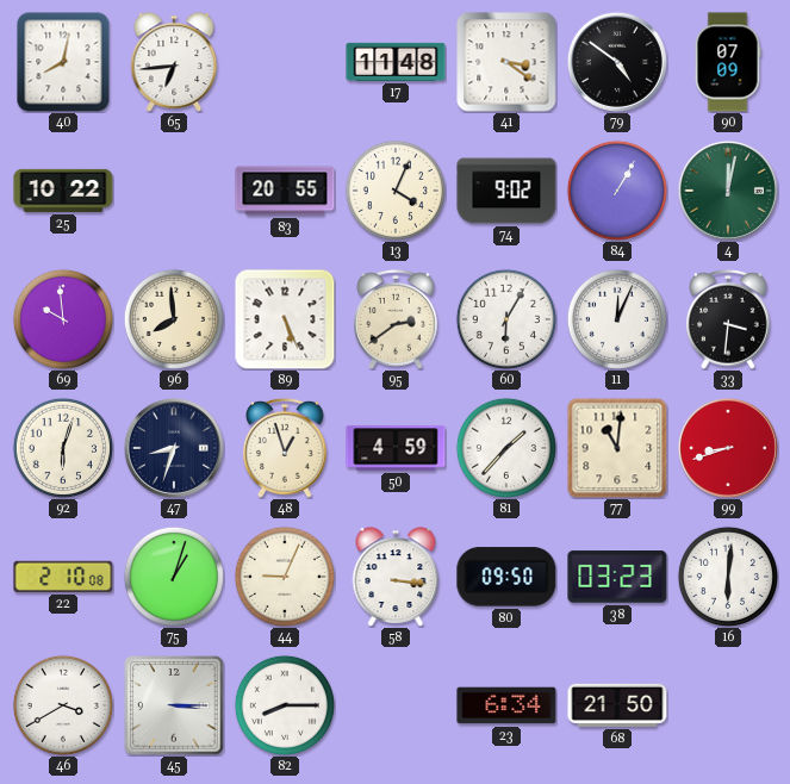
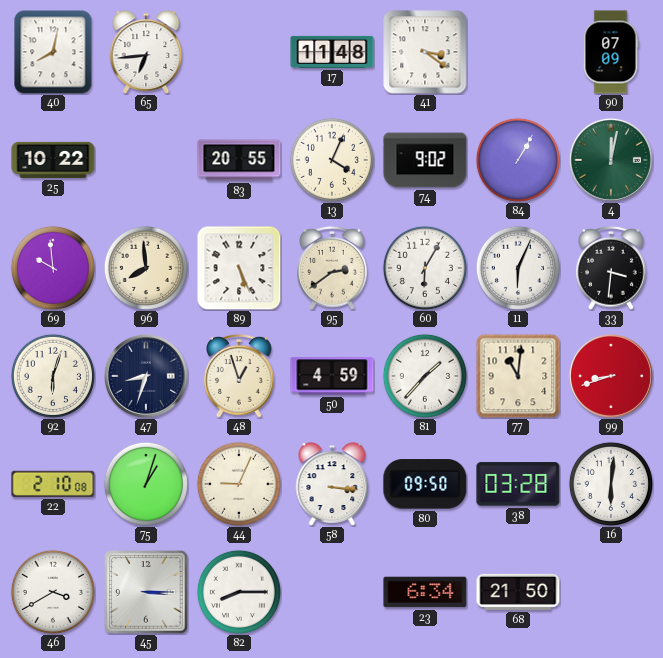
79: 4:51 -> none (617, 62)
11: 12:04 -> 6:04 (518, 268)
38: 03:23 -> 03:28 (518, 484)
